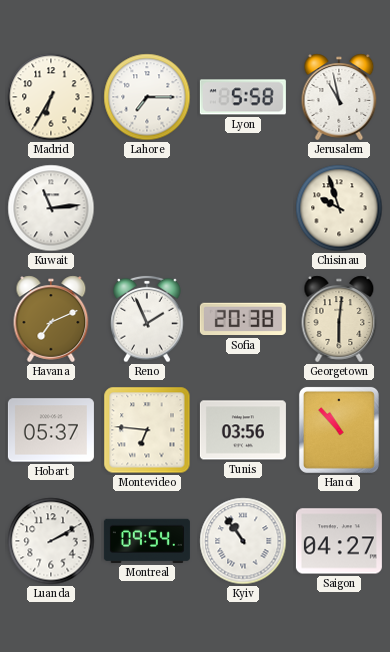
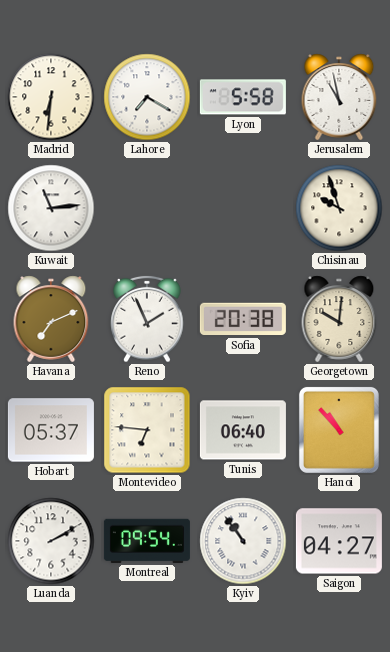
Madrid: 6:35 -> 6:31 (51, 97)
Lahore: 7:15 -> 7:20 (147, 97)
Georgetown: 6:01 -> 10:01 (339, 319)
Tunis: 03:56 -> 06:40 (243, 430)
